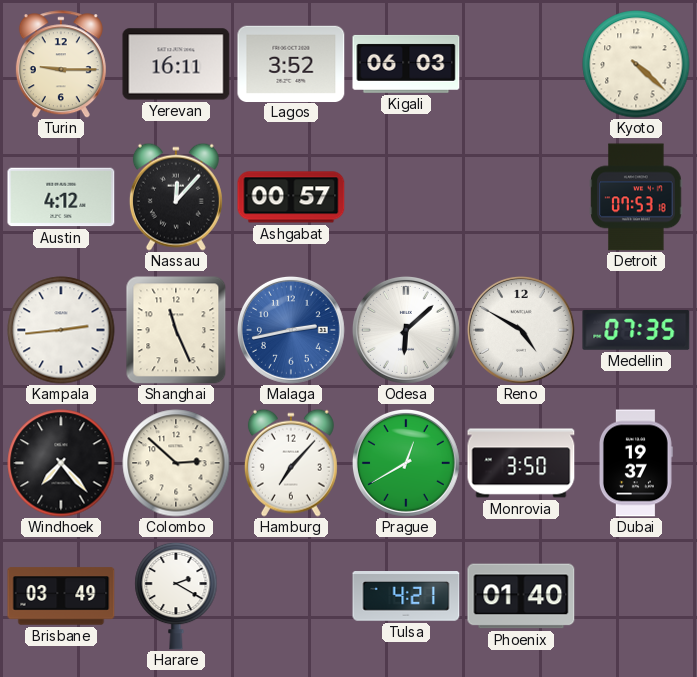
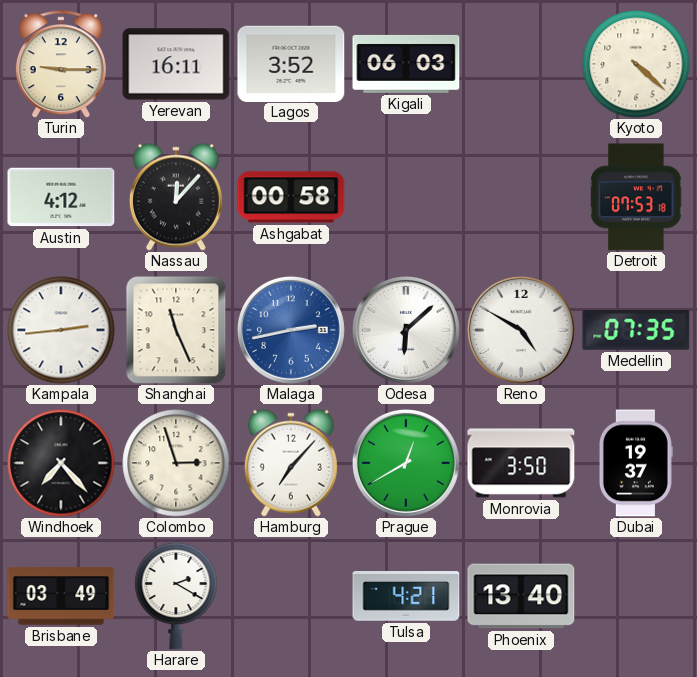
Ashgabat: 00:57 -> 00:58 (291, 197)
Colombo: 2:52 -> 2:57 (176, 463)
Phoenix: 01:40 -> 13:40 (521, 596)
